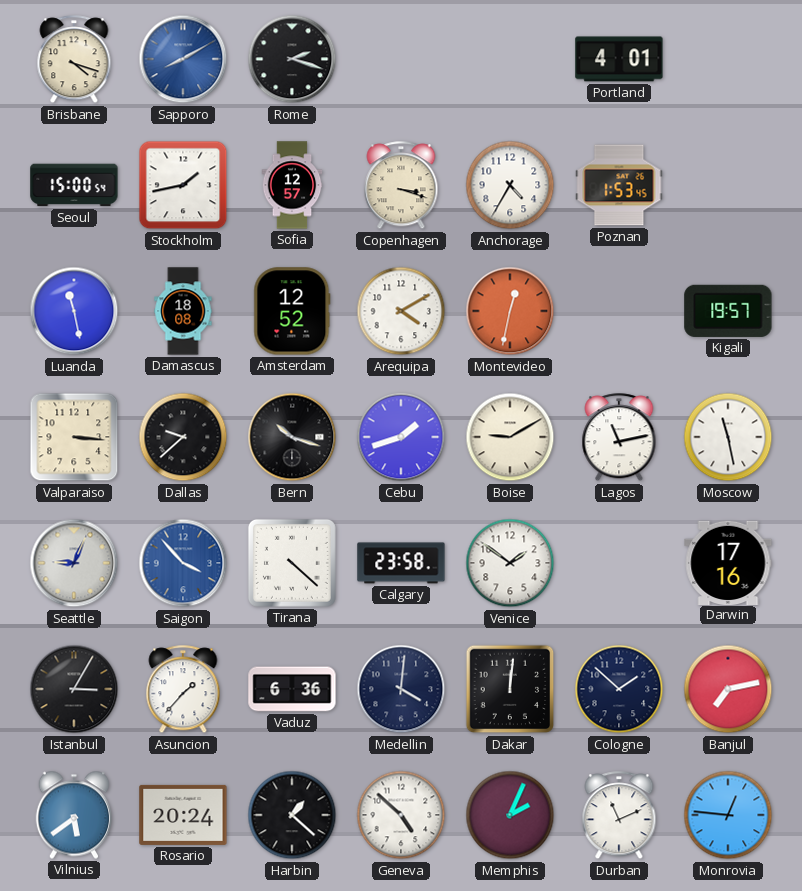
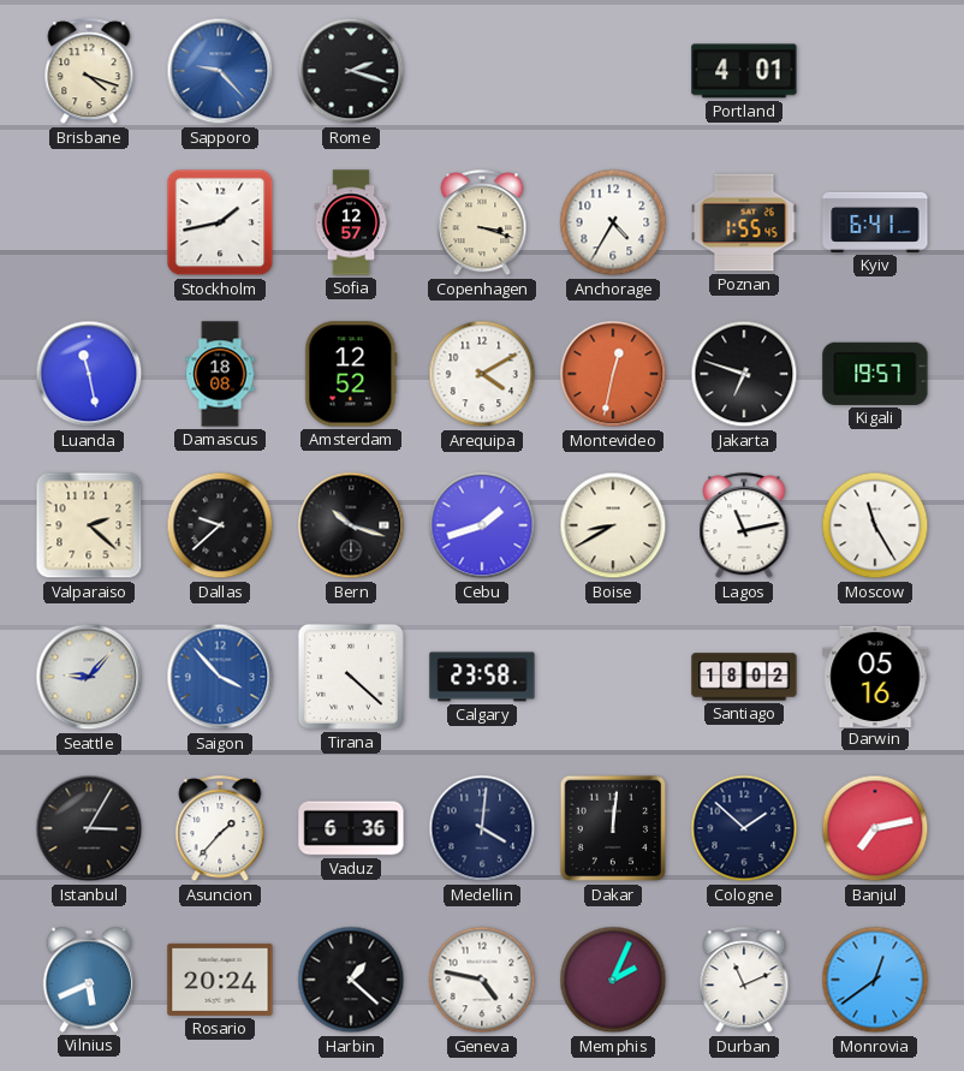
Sapporo: 8:10 -> 9:23 (220, 71)
Seoul: 15:00 -> none (74, 185)
Poznan: 1:53 -> 1:55 (744, 222)
Kyiv: none -> 6:41 (875, 222)
Jakarta: none -> 6:48 (744, 374)
Valparaiso: 3:16 -> 2:22 (89, 525)
Boise: 9:10 -> 8:40 (613, 525)
Moscow: 11:28 -> 11:25 (875, 525)
Seattle: 9:04 -> 9:07 (89, 677)
Venice: 1:51 -> none (510, 563)
Santiago: none -> 18:02 (744, 677)
Darwin: 17:16 -> 05:16 (875, 676)
Vilnius: 5:39 -> 5:41 (89, 980)
Geneva: 4:52 -> 4:47 (482, 980)
Monrovia: 12:46 -> 12:39 (875, 980)
